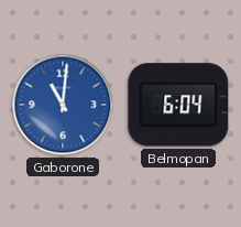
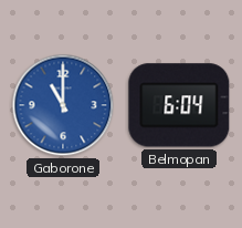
Gaborone: 11:01 -> 11:00 (63, 105)
